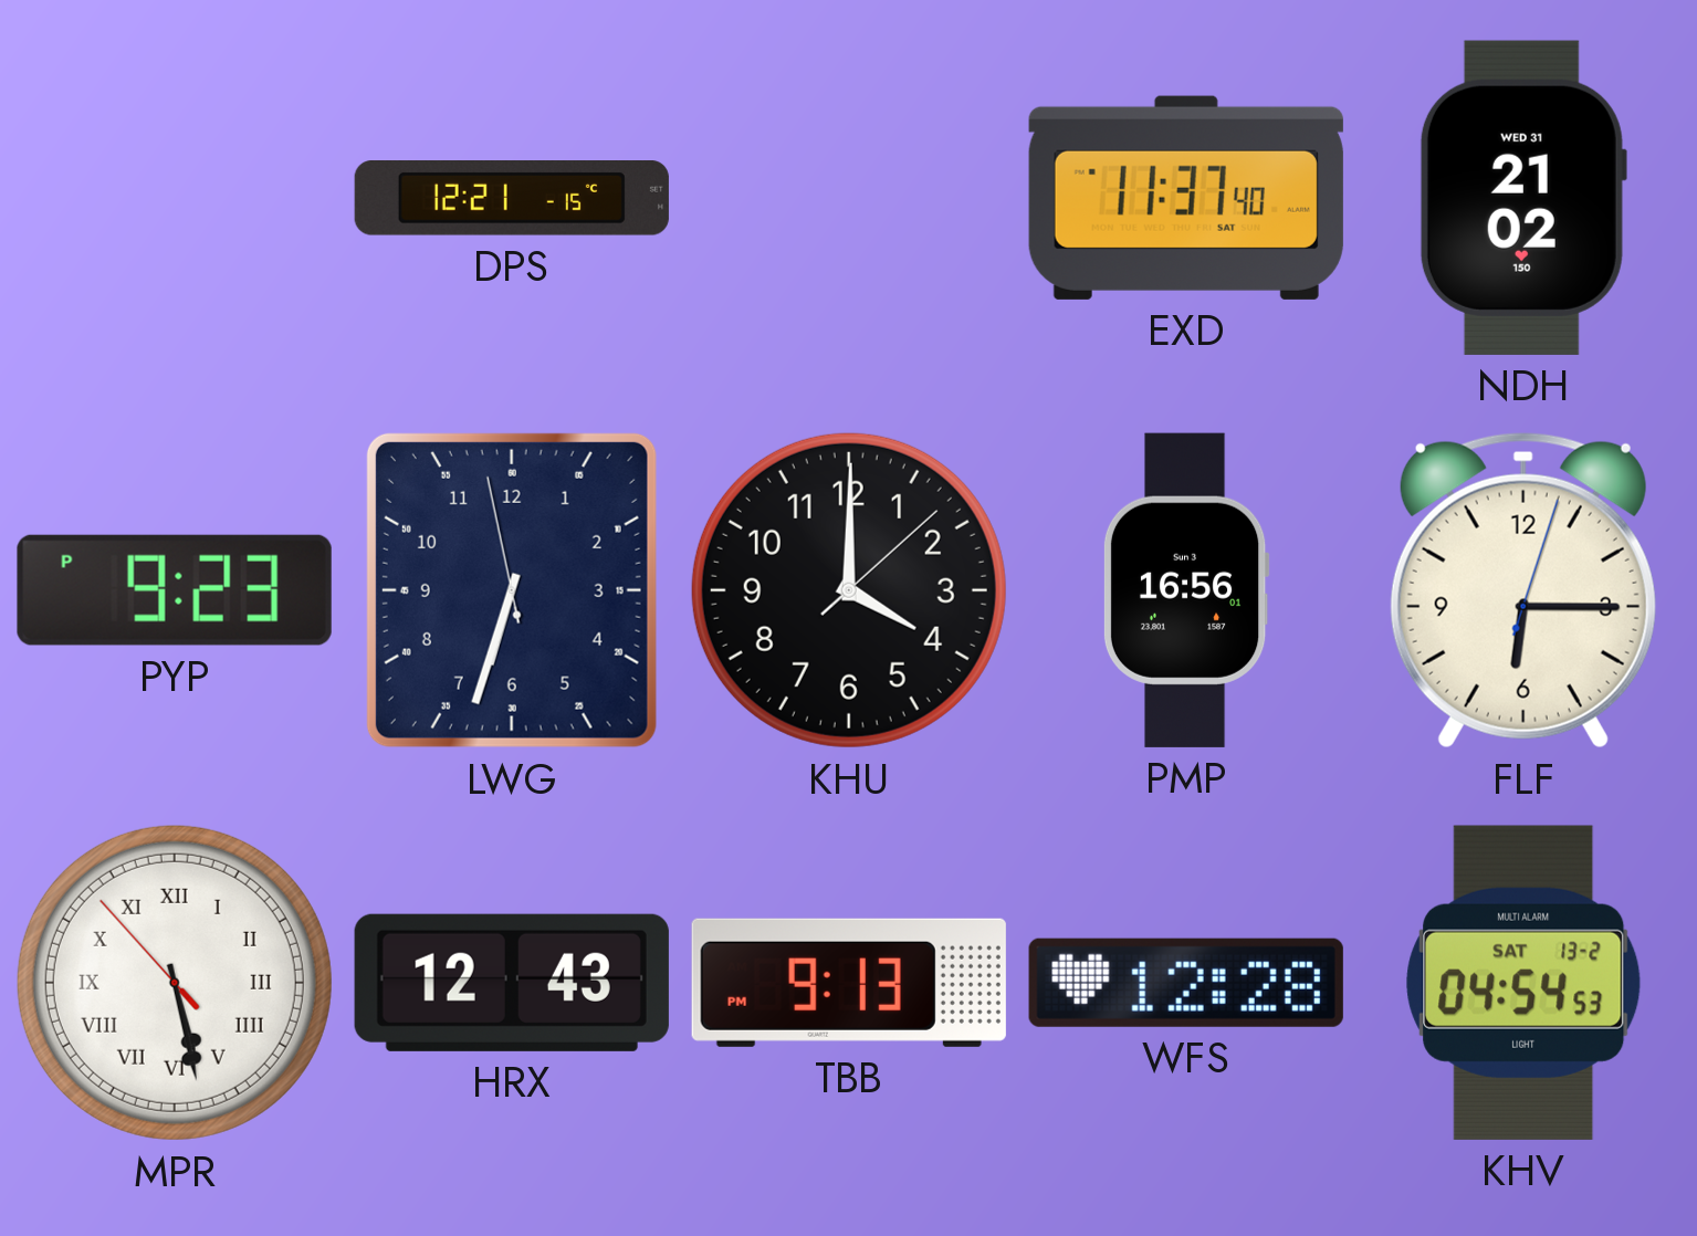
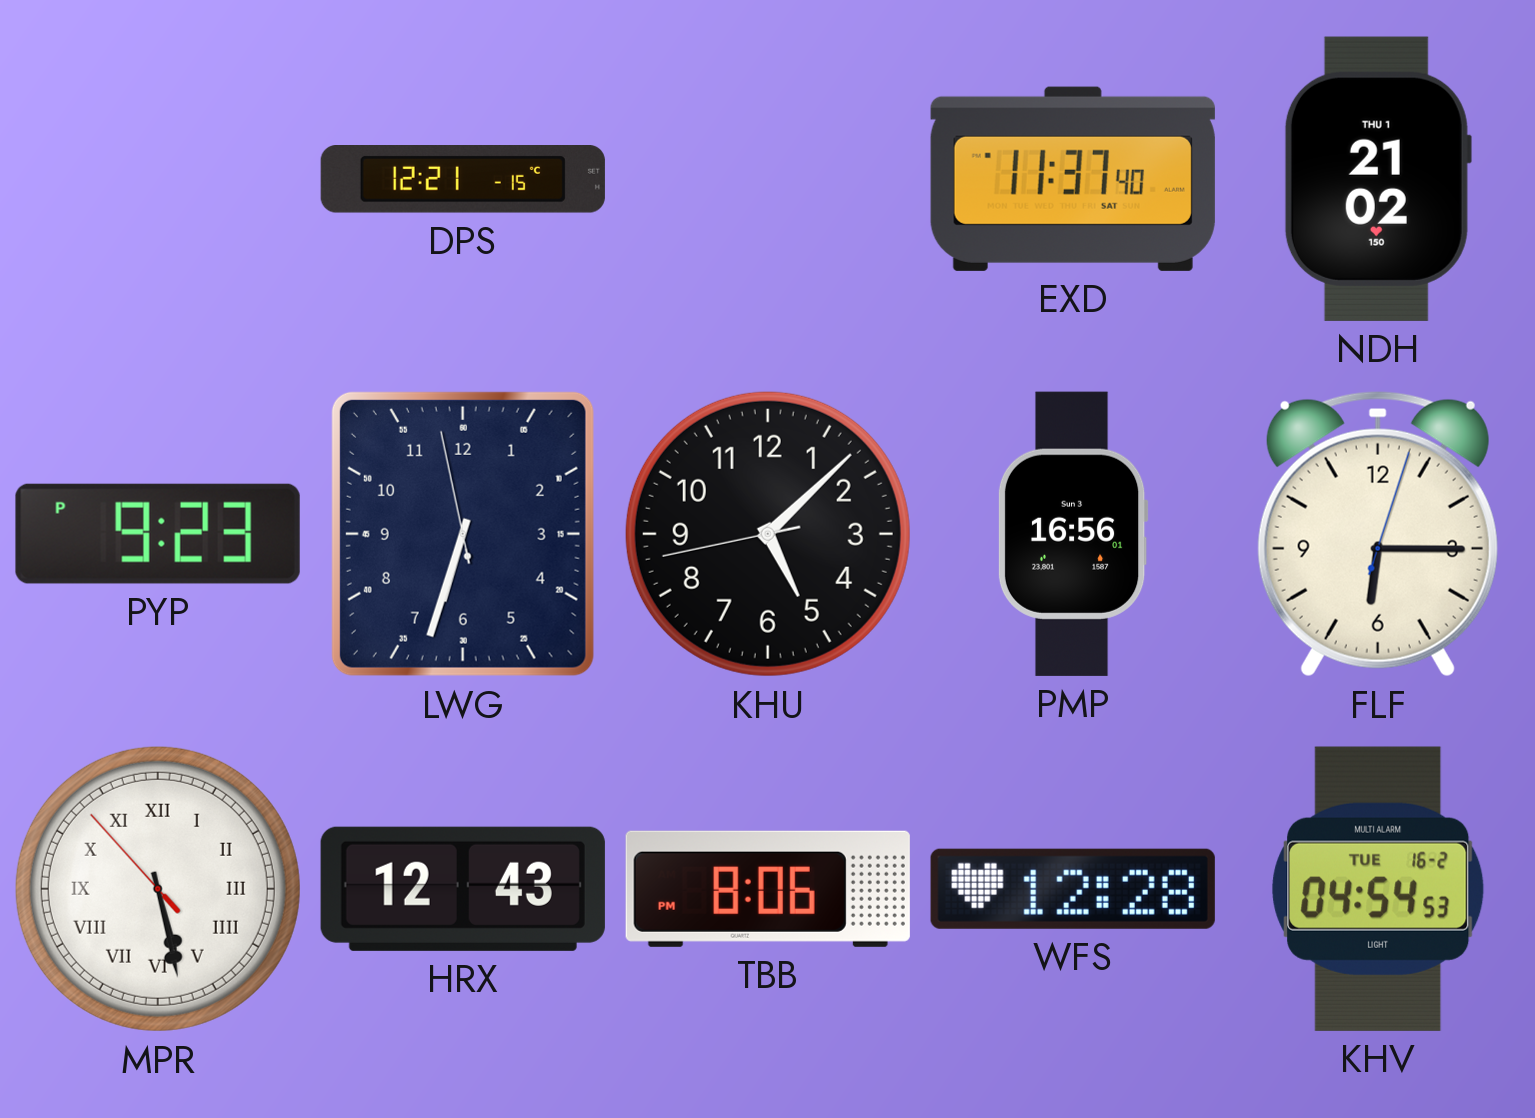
NDH date: WED 31 -> THU 1 (1377, 179)
KHU: 4:00 -> 5:07 (768, 534)
TBB: 9:13 -> 8:06 (768, 889)
KHV date: SAT 13-2 -> TUE 16-2 (1378, 889)
